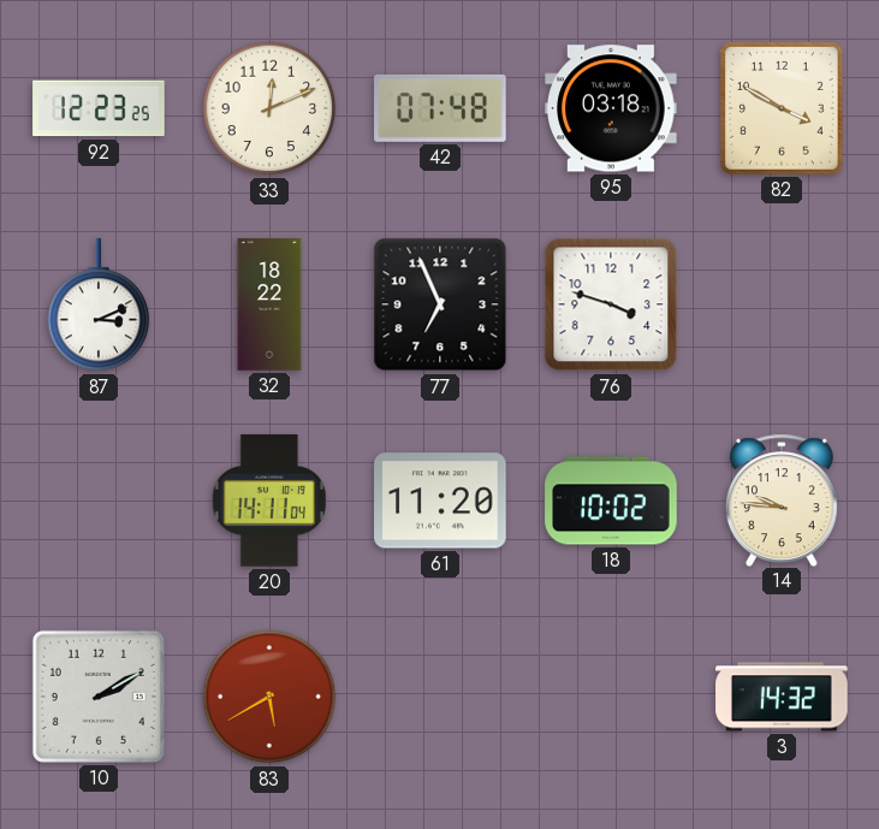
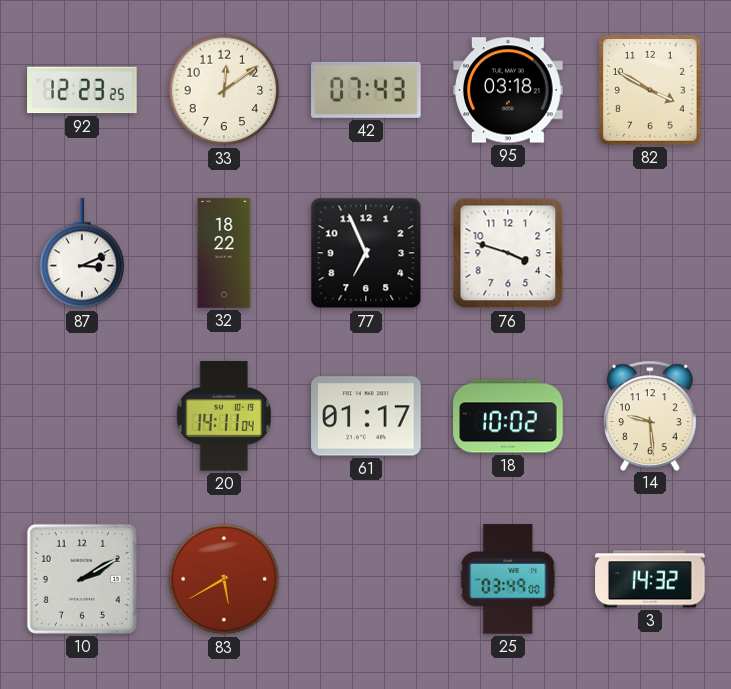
33: 12:11 -> 12:09 (224, 90)
42: 07:48 -> 07:43 (366, 90)
61: 11:20 -> 01:17 (366, 416)
14: 9:46 -> 9:29 (650, 415)
25: none -> 03:49 (508, 579)
